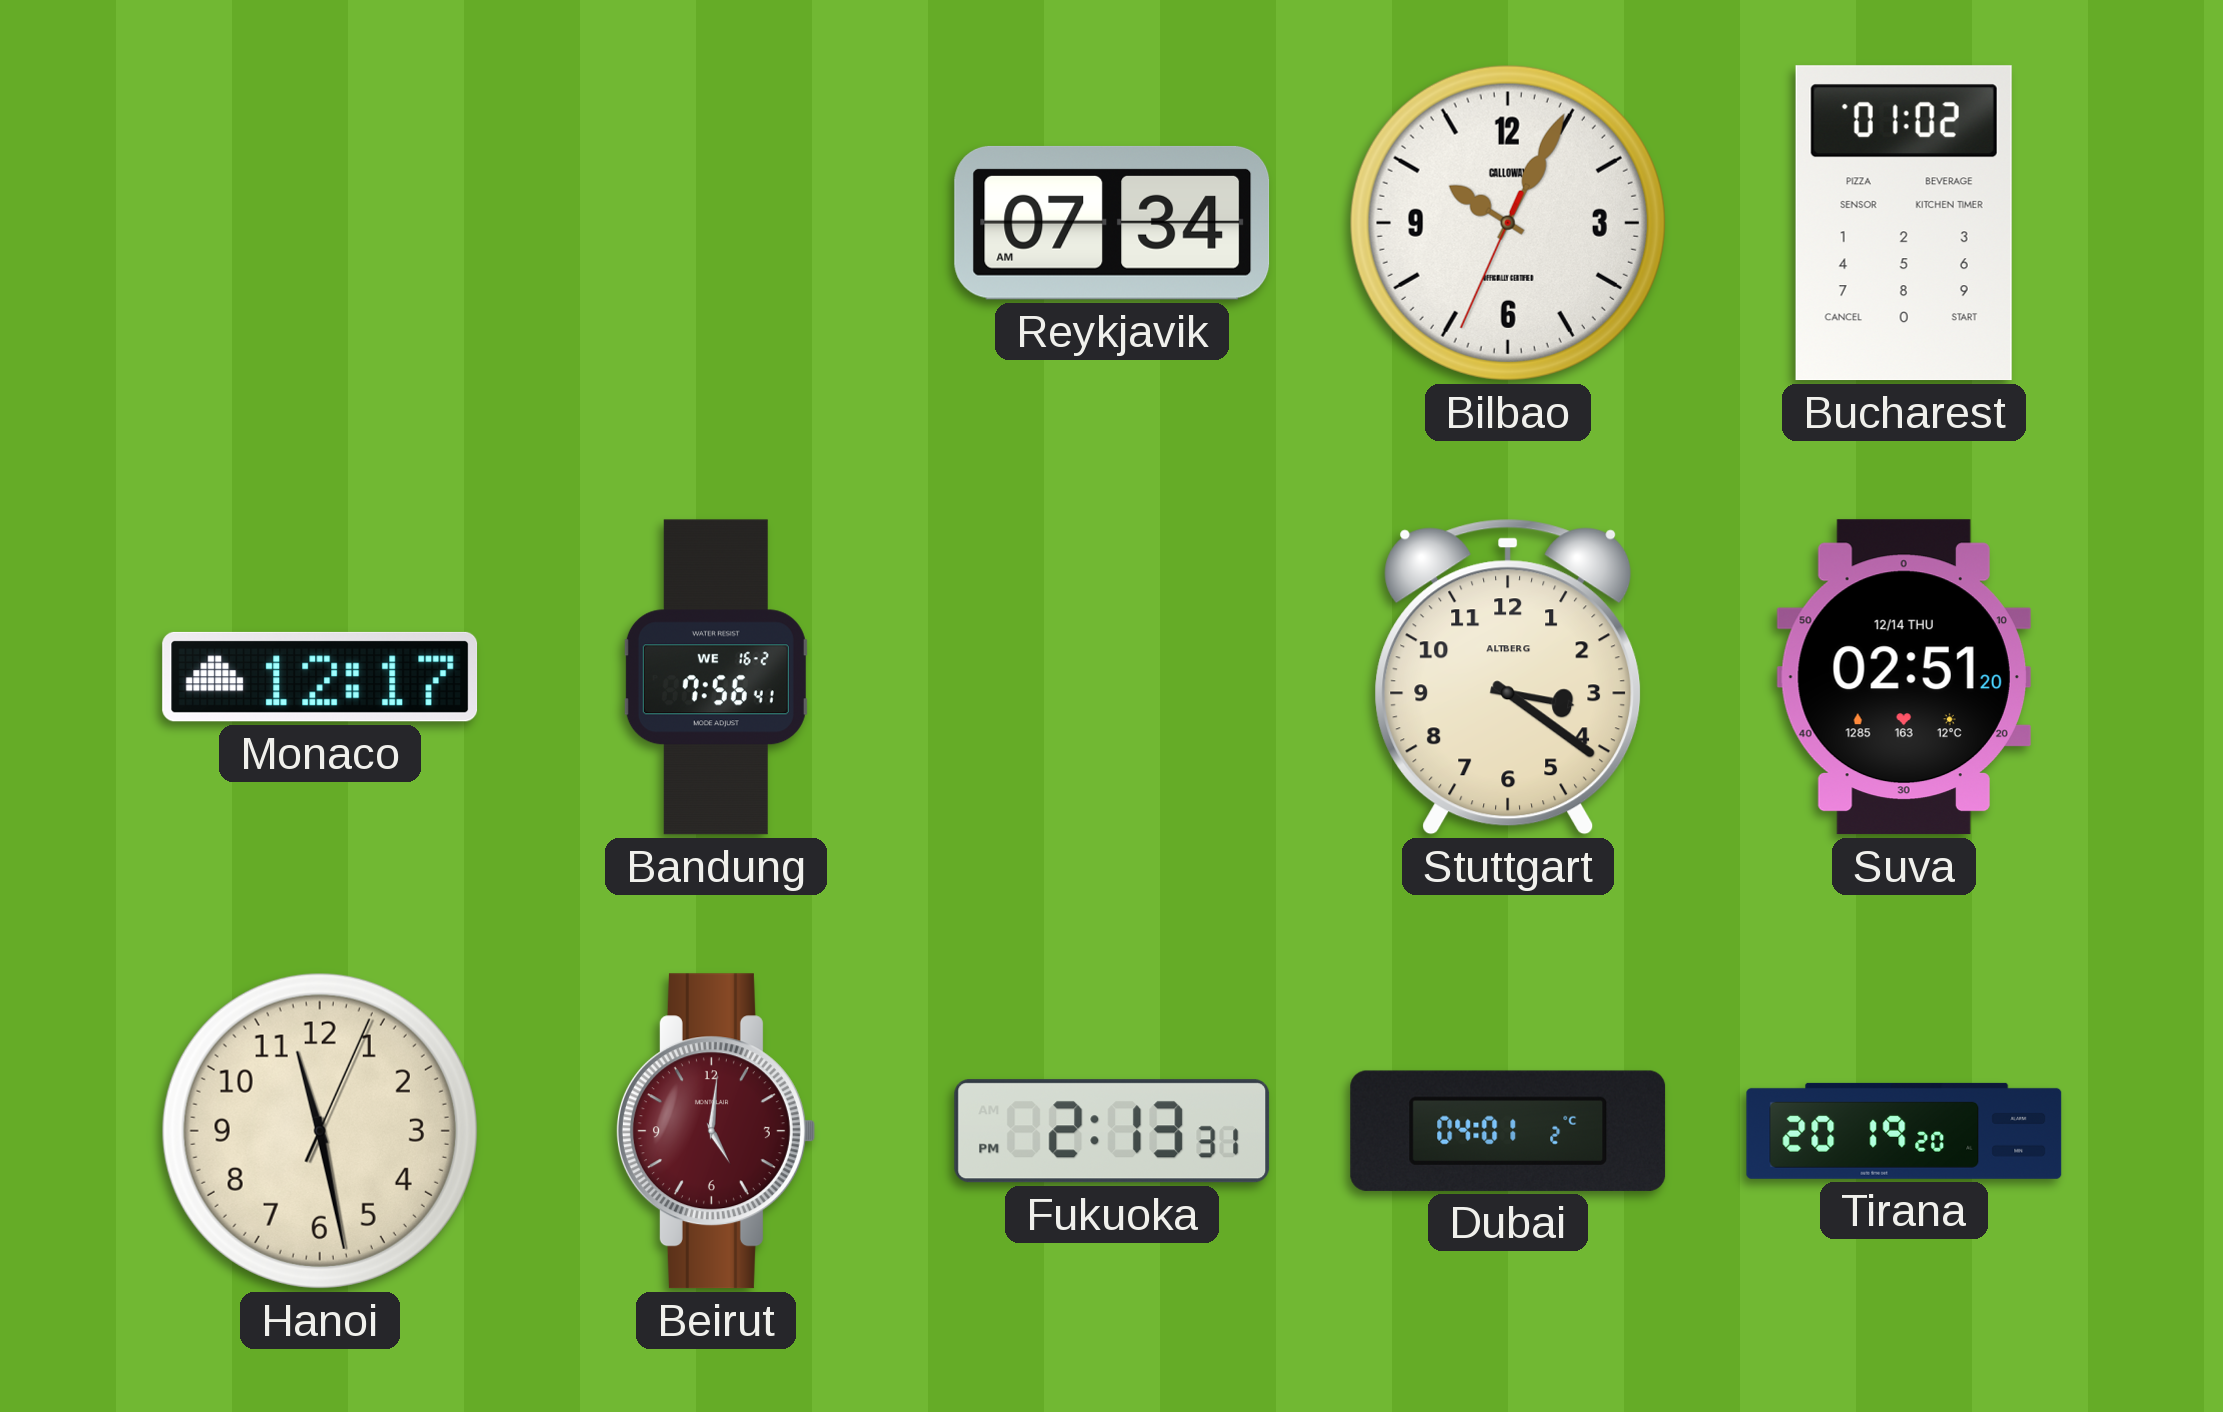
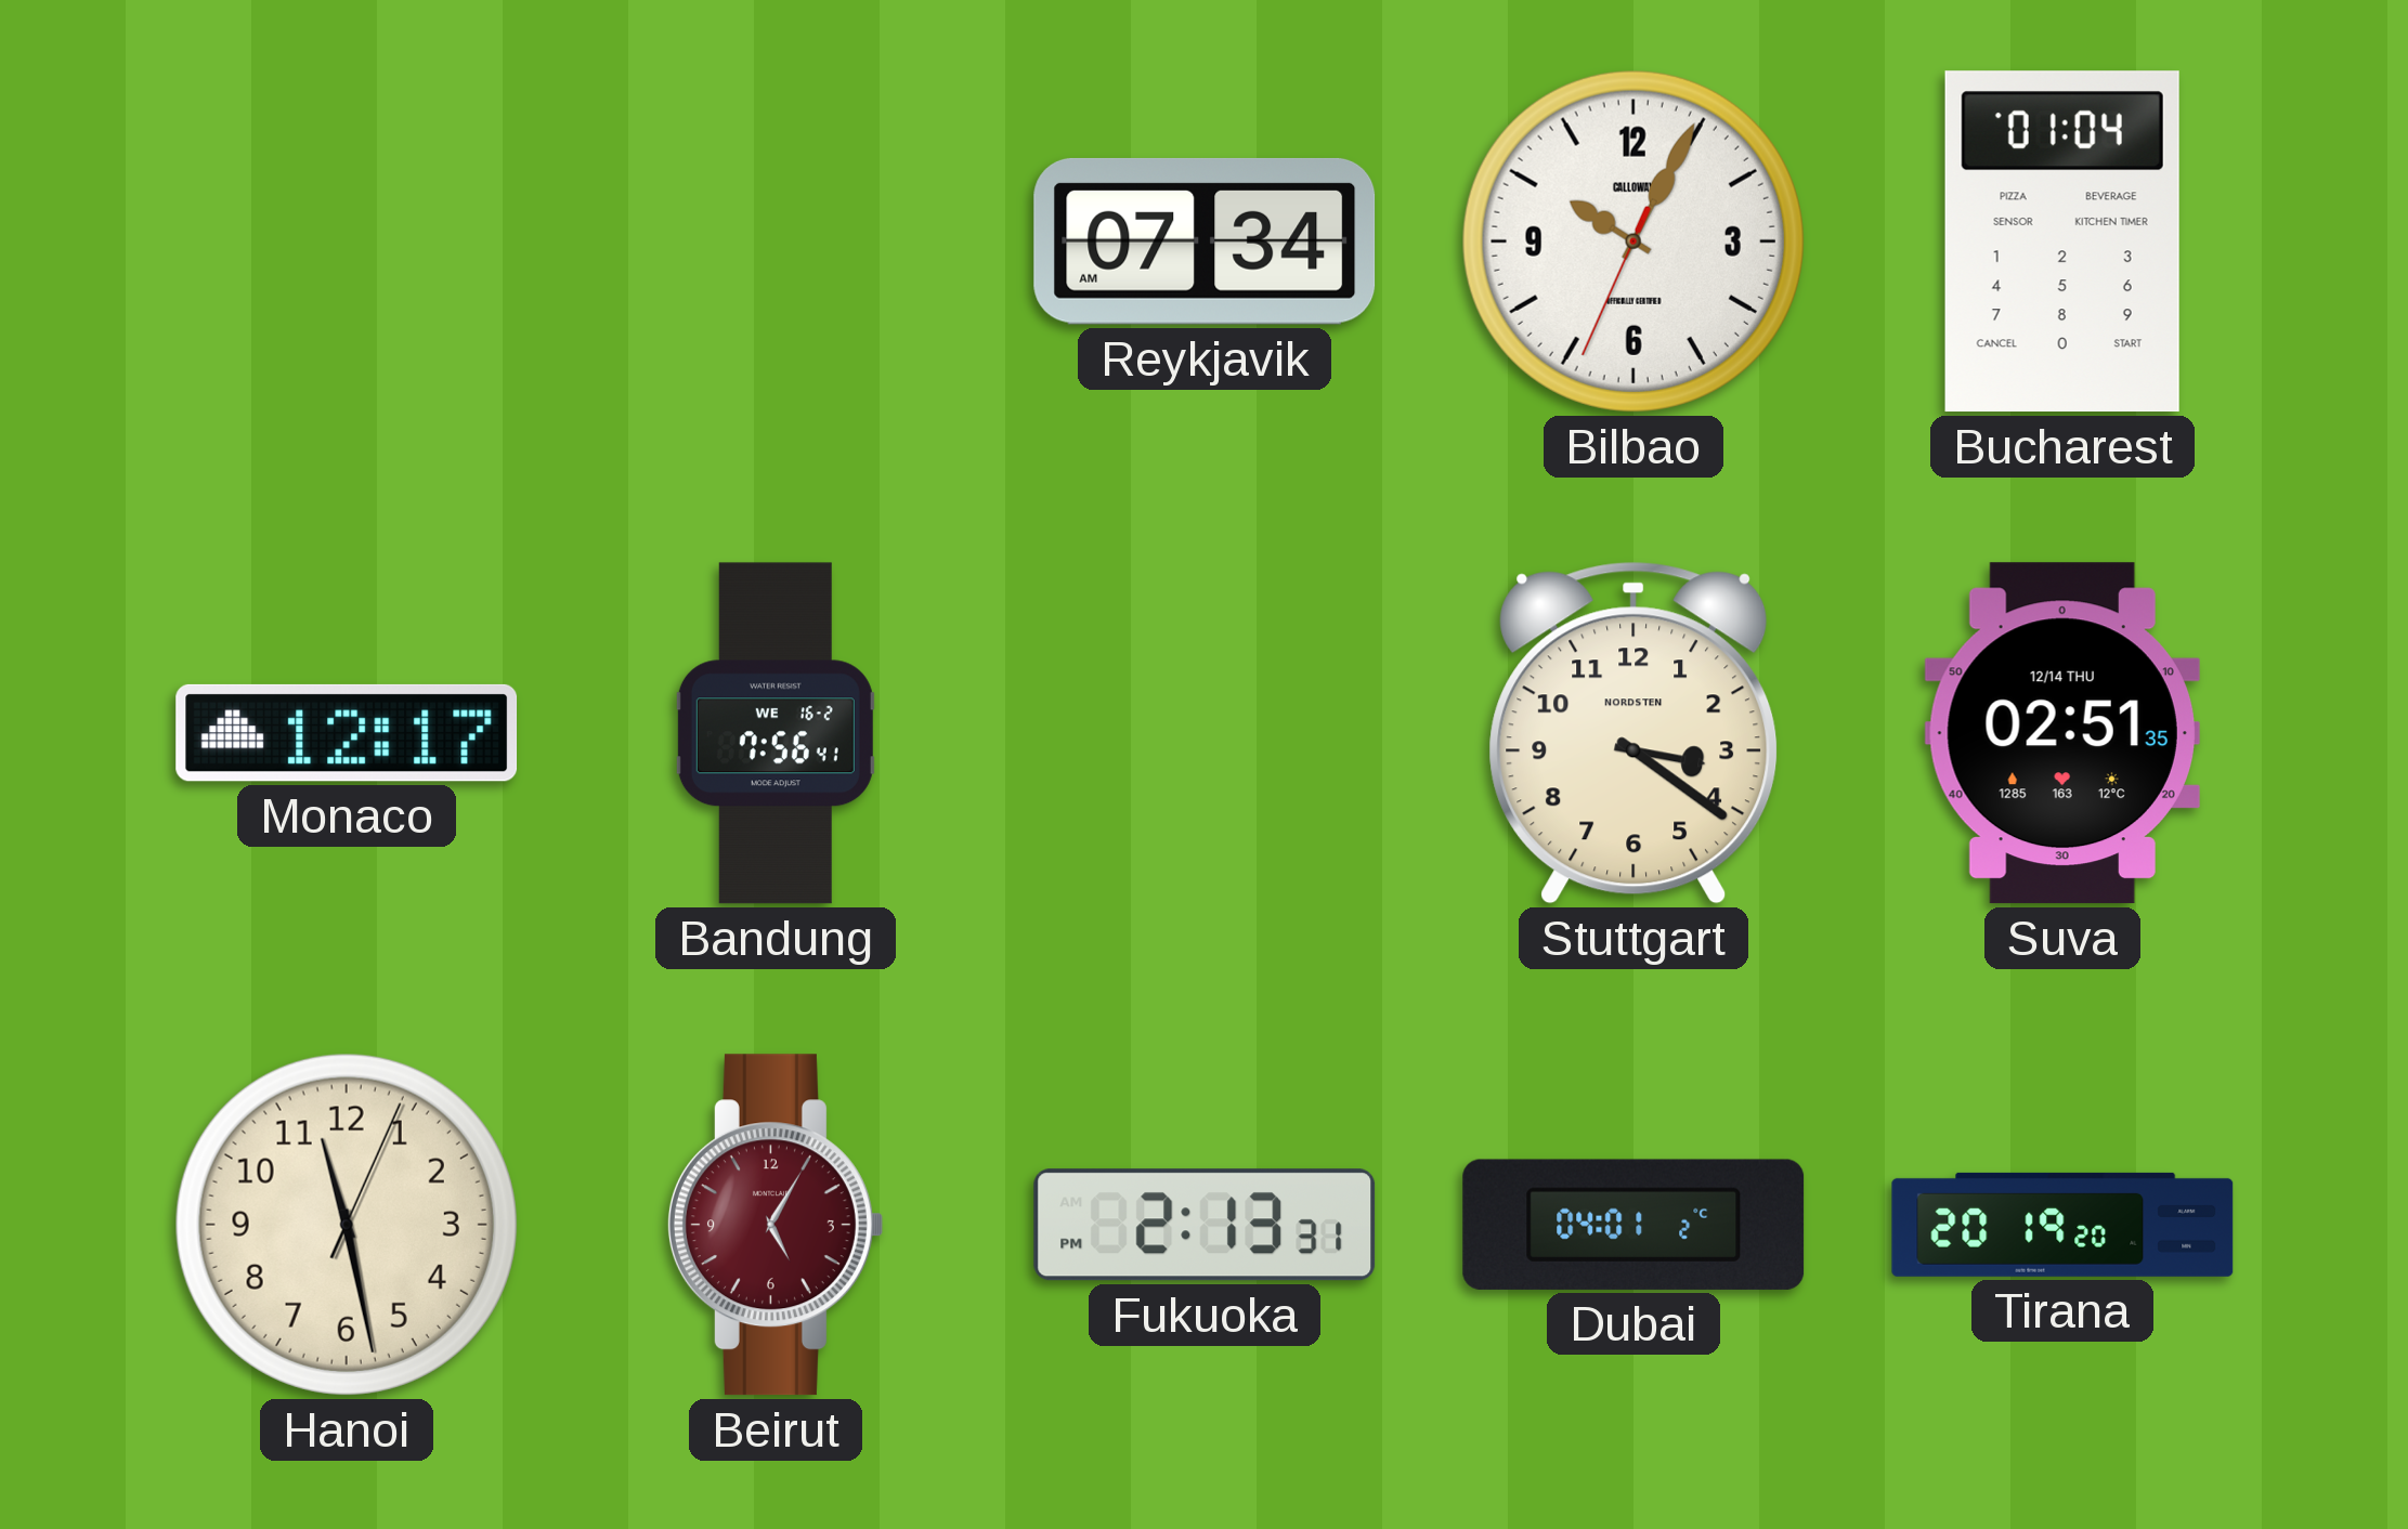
Bucharest: 01:02 -> 01:04 (2062, 241)
Stuttgart brand: ALTBERG -> NORDSTEN (1633, 733)
Suva: 02:51:20 -> 02:51:35 (2062, 733)
Beirut: 5:01 -> 5:05 (775, 1225)
